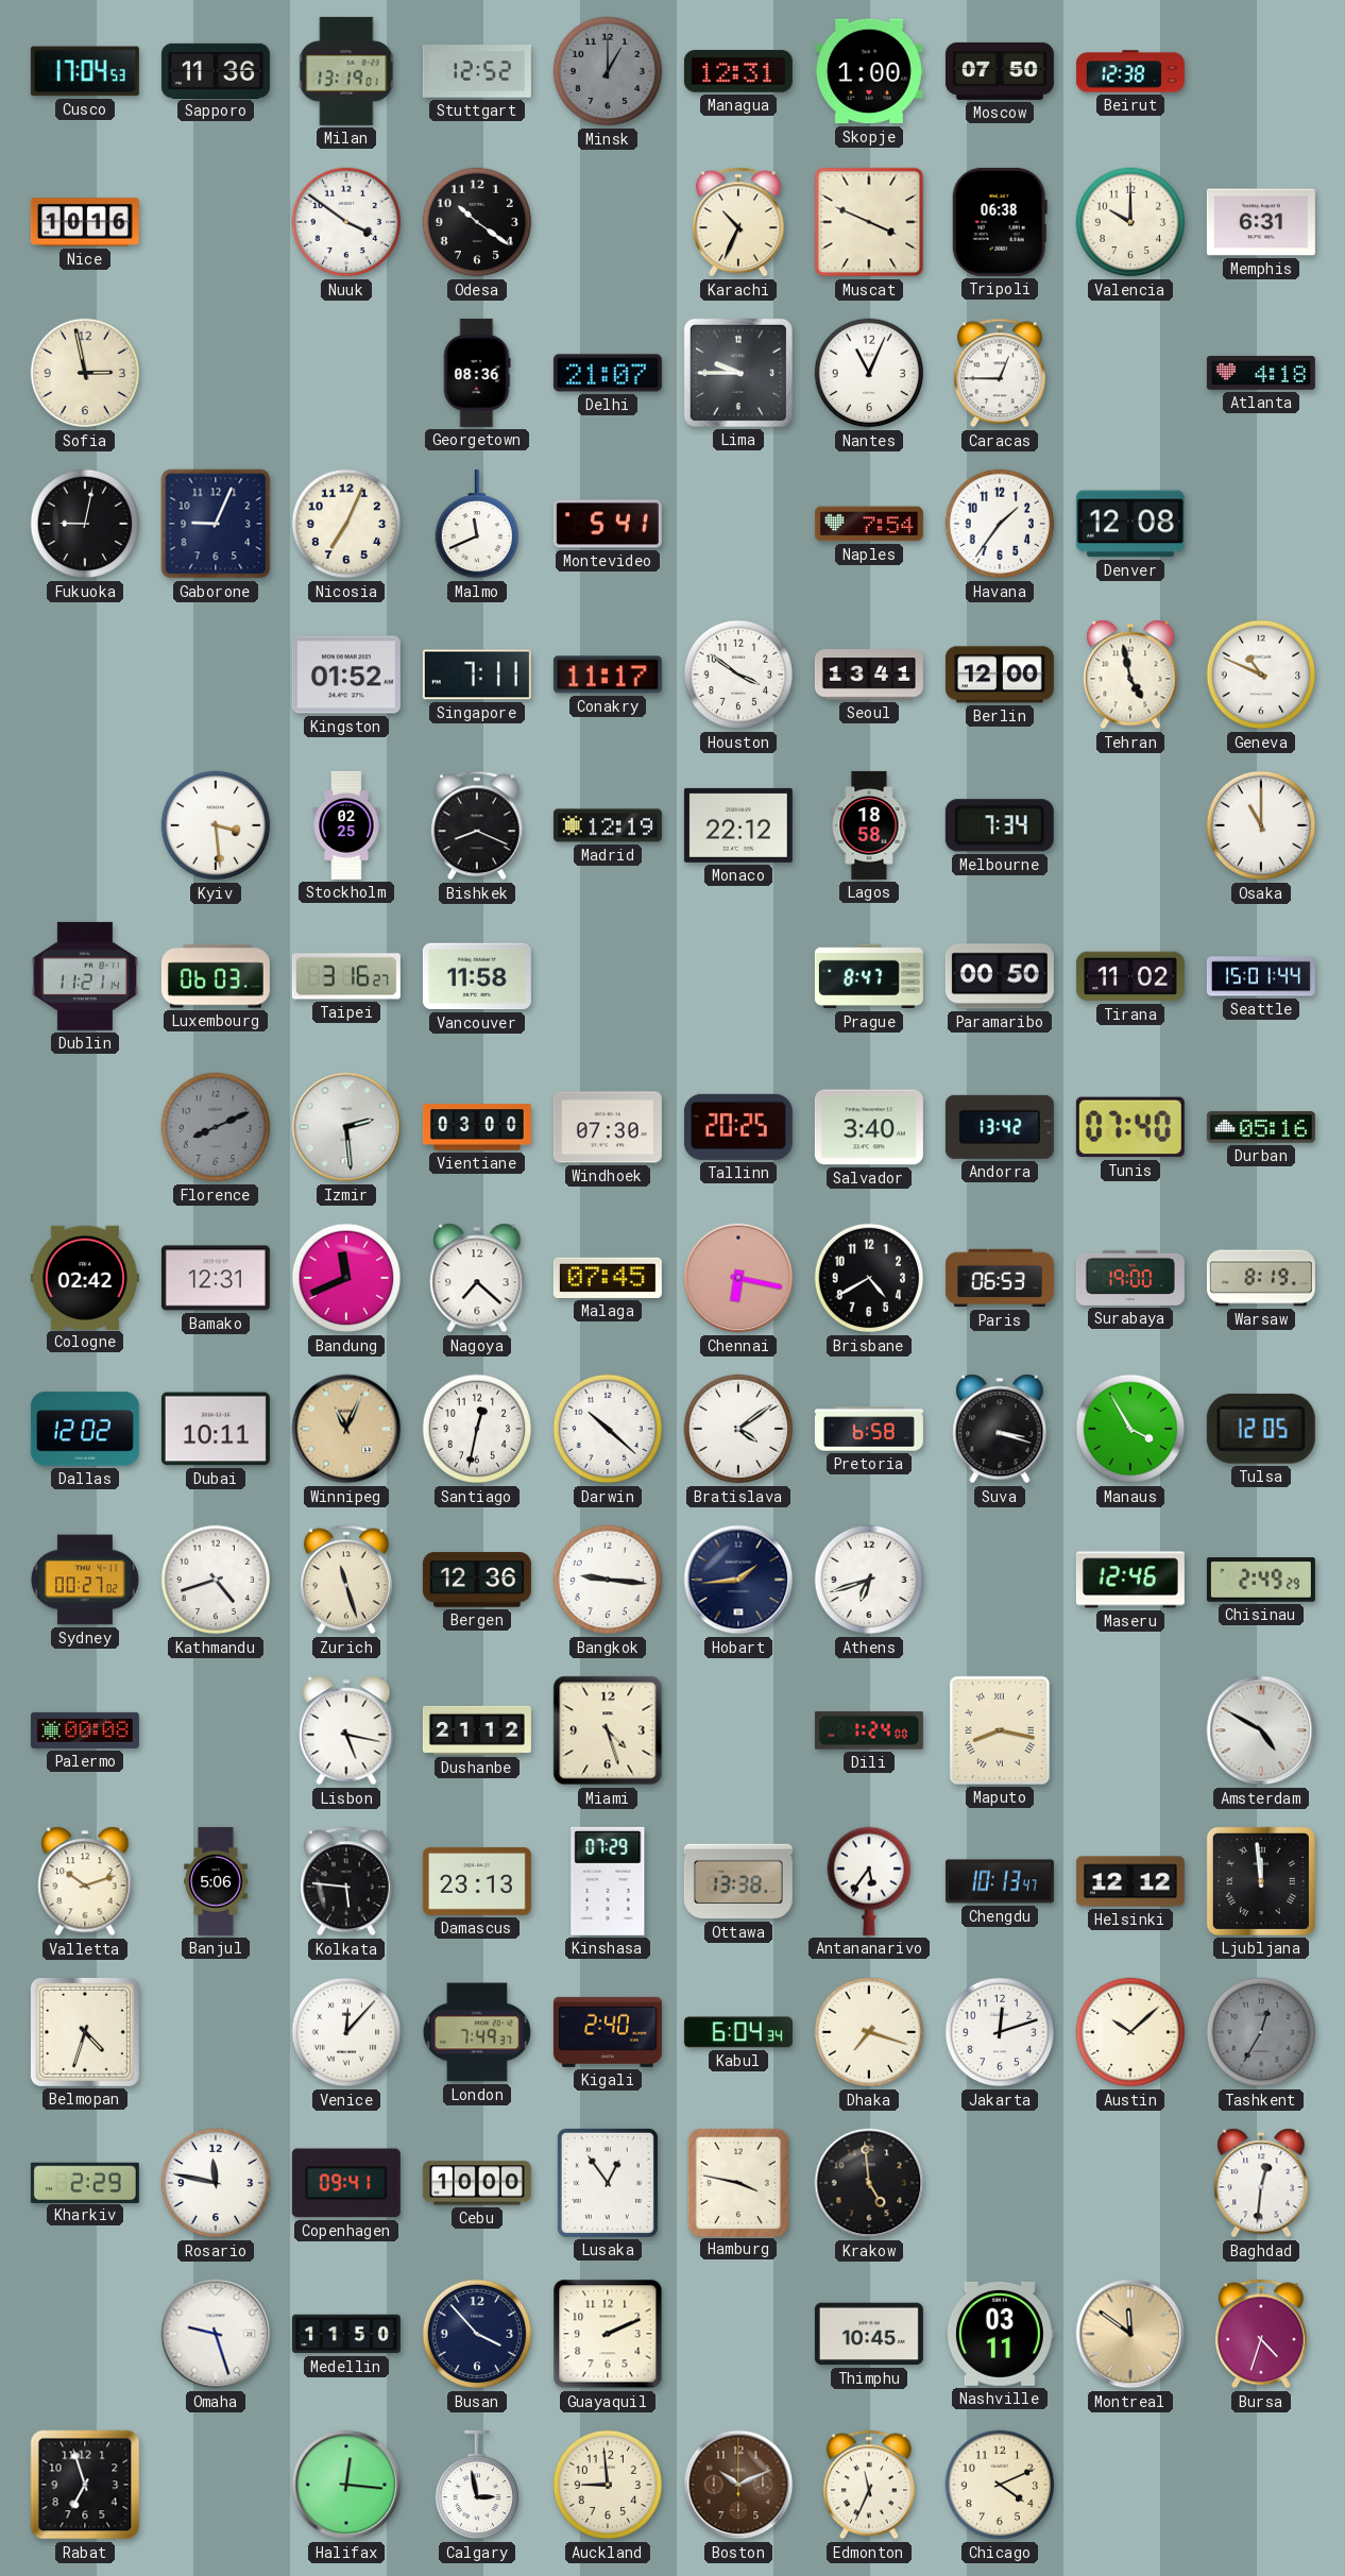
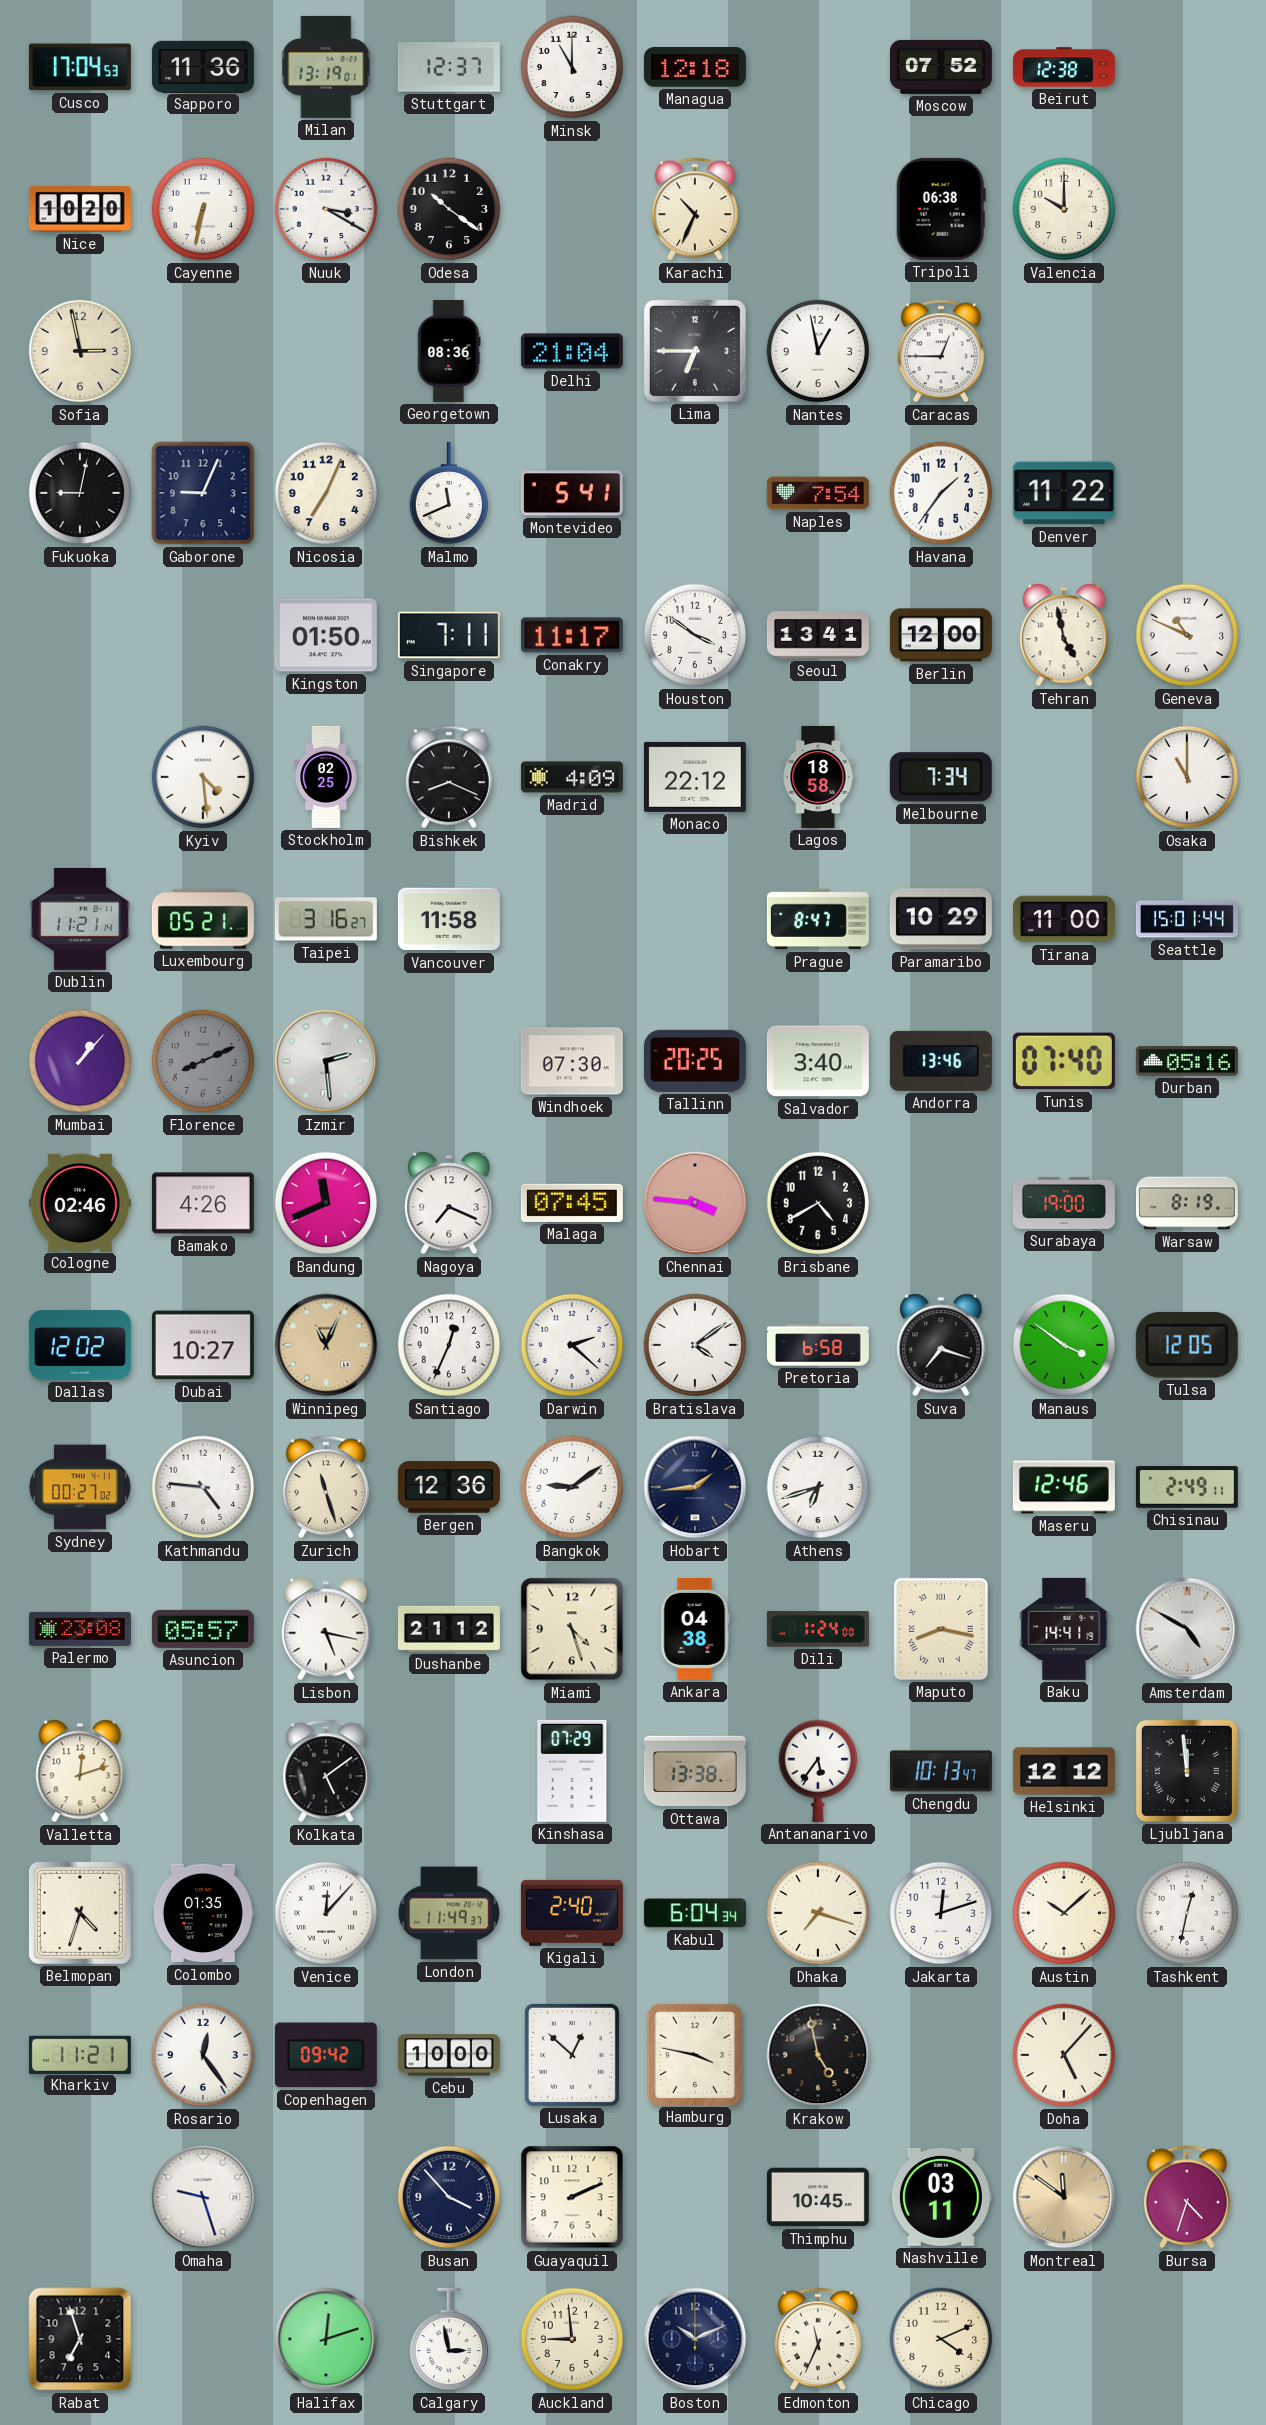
Stuttgart: 12:52 -> 12:37 (449, 67)
Minsk: 1:00 -> 11:00 (572, 67)
Minsk dial: grey -> white (572, 67)
Managua: 12:31 -> 12:18 (695, 67)
Skopje: 1:00 -> none (869, 71)
Moscow: 07:50 -> 07:52 (941, 67)
Nice: 10:16 -> 10:20 (80, 209)
Cayenne: none -> 6:32 (203, 209)
Nuuk: 3:51 -> 3:20 (326, 209)
Muscat: 3:49 -> none (869, 222)
Memphis: 6:31 -> none (1261, 222)
Delhi: 21:07 -> 21:04 (572, 351)
Lima: 9:45 -> 6:45 (695, 351)
Nantes: 11:04 -> 12:58 (818, 351)
Atlanta: 4:18 -> none (1261, 374)
Denver: 12:08 -> 11:22 (1064, 493)
Kingston: 01:52 -> 01:50 (326, 635)
Kyiv: 3:29 -> 4:29 (203, 777)
Madrid: 12:19 -> 4:09 (572, 777)
Luxembourg: 06:03 -> 05:21 (203, 919)
Paramaribo: 00:50 -> 10:29 (941, 919)
Tirana: 11:02 -> 11:00 (1064, 919)
Mumbai: none -> 1:07 (80, 1061)
Vientiane: 03:00 -> none (477, 1127)
Andorra: 13:42 -> 13:46 (941, 1061)
Cologne: 02:42 -> 02:46 (80, 1202)
Bamako: 12:31 -> 4:26 (203, 1203)
Nagoya: 7:22 -> 7:19 (449, 1203)
Chennai: 6:17 -> 3:46 (695, 1203)
Paris: 06:53 -> none (1000, 1278)
Dubai: 10:11 -> 10:27 (203, 1345)
Santiago: 12:32 -> 12:34 (449, 1345)
Darwin: 10:22 -> 2:22 (572, 1345)
Suva: 3:18 -> 7:18 (941, 1345)
Manaus: 3:55 -> 3:51 (1064, 1345)
Kathmandu: 4:42 -> 4:46 (203, 1487)
Bangkok: 9:16 -> 9:09 (572, 1487)
Chisinau: 2:49:29 -> 2:49:11 (1187, 1487)
Palermo: 00:08 -> 23:08 (80, 1629)
Asuncion: none -> 05:57 (203, 1629)
Ankara: none -> 04:38 (695, 1629)
Baku: none -> 14:41 (1064, 1629)
Valletta: 10:12 -> 12:12 (80, 1771)
Banjul: 5:06 -> none (216, 1881)
Kolkata: 5:46 -> 5:09 (326, 1771)
Damascus: 23:13 -> none (477, 1881)
Colombo: none -> 01:35 (203, 1913)
London: 7:49 -> 11:49 (448, 1913)
Tashkent: 12:35 -> 12:32 (1187, 1913)
Tashkent dial: grey -> white (1187, 1913)
Kharkiv: 2:29 -> 11:21 (80, 2054)
Rosario: 11:47 -> 12:24 (203, 2055)
Copenhagen: 09:41 -> 09:42 (326, 2055)
Lusaka: 12:54 -> 12:52 (572, 2055)
Krakow: 4:59 -> 4:58 (818, 2055)
Doha: none -> 5:07 (1064, 2055)
Baghdad: 12:31 -> none (1261, 2183)
Medellin: 11:50 -> none (346, 2334)
Halifax: 12:16 -> 12:12 (326, 2339)
Boston dial: brown -> navy (695, 2339)
